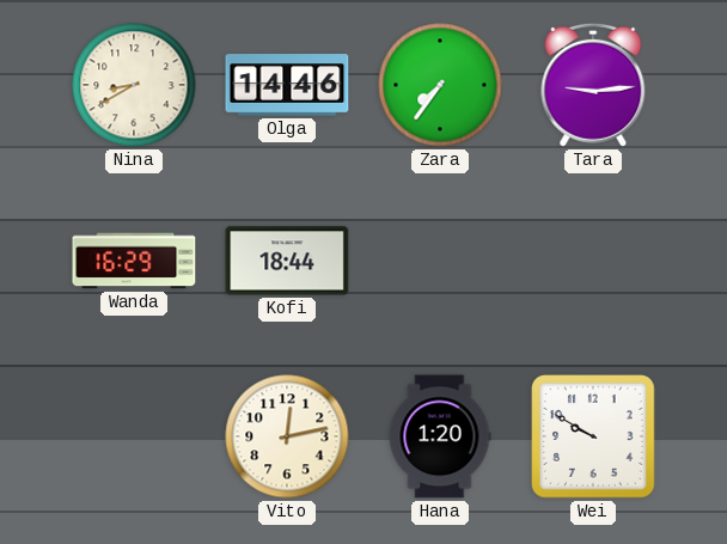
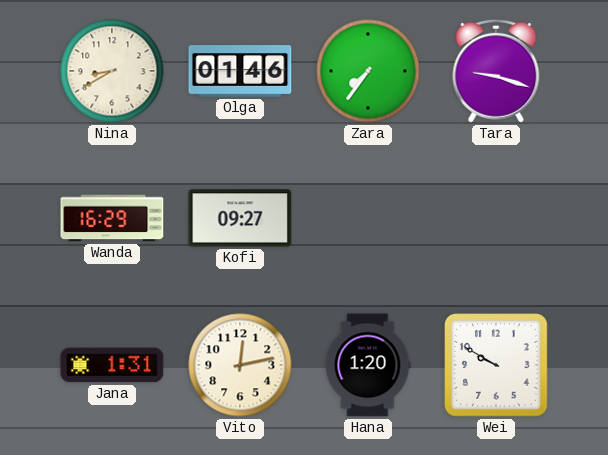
Olga: 14:46 -> 01:46 (240, 71)
Tara: 9:14 -> 9:18 (496, 71)
Kofi: 18:44 -> 09:27 (240, 218)
Jana: none -> 1:31 (112, 365)
